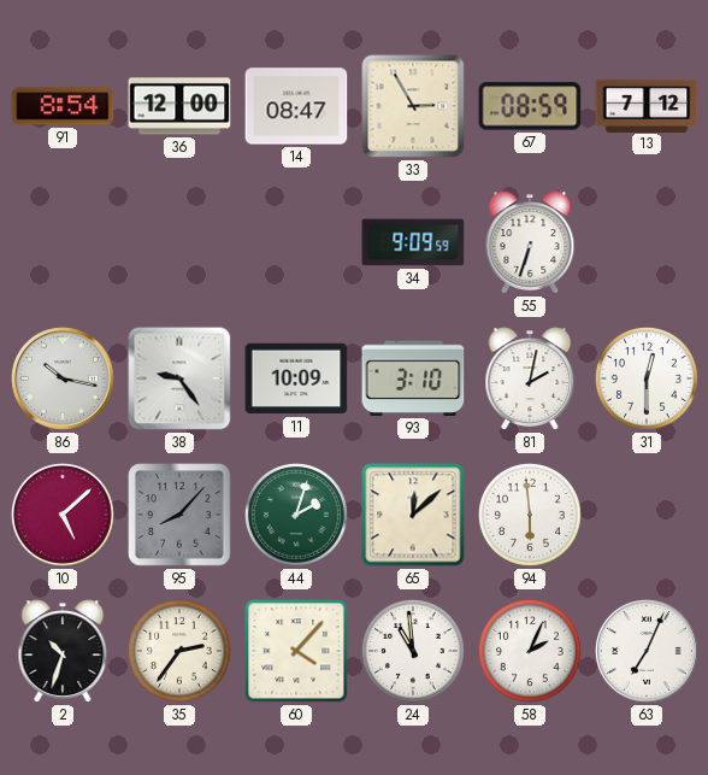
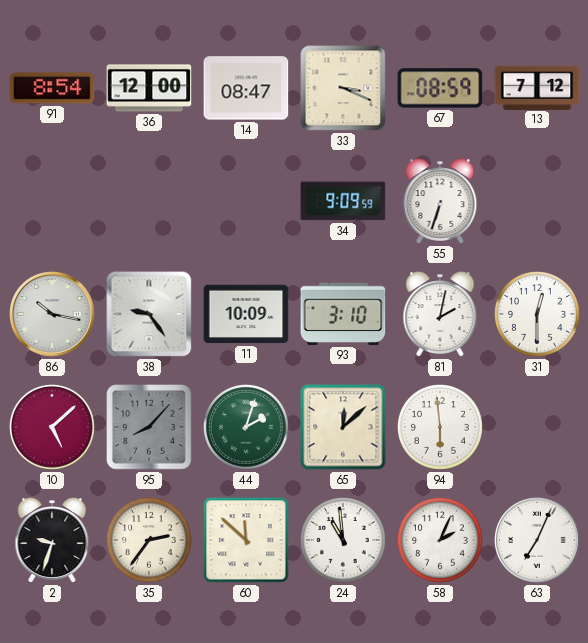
33: 2:55 -> 3:19 (343, 88)
2: 10:33 -> 9:33 (52, 540)
60: 4:07 -> 11:52 (246, 540)
